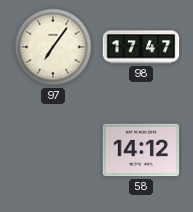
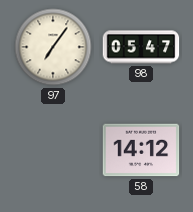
98: 17:47 -> 05:47 (141, 47)
